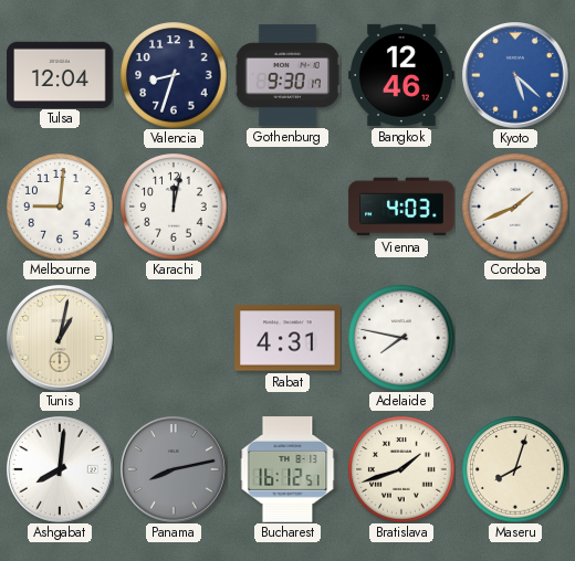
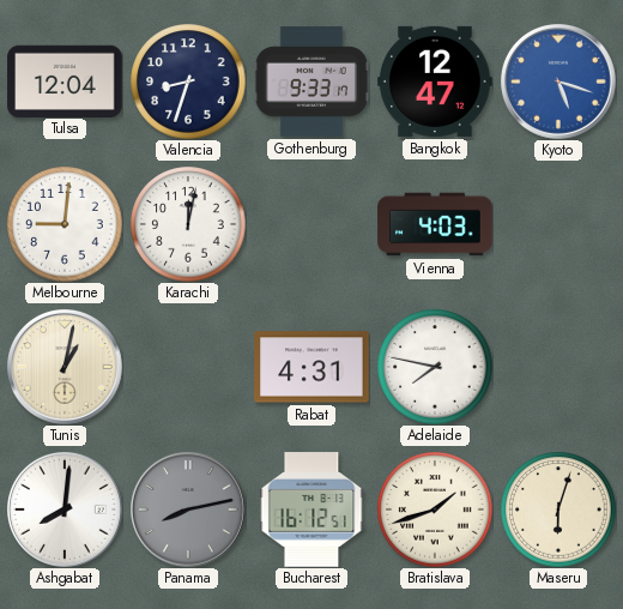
Gothenburg: 9:30 -> 9:33 (311, 82)
Bangkok: 12:46 -> 12:47 (435, 82)
Kyoto: 5:22 -> 5:18 (560, 83)
Cordoba: 1:41 -> none (515, 207)
Maseru: 8:03 -> 6:03 (558, 509)
